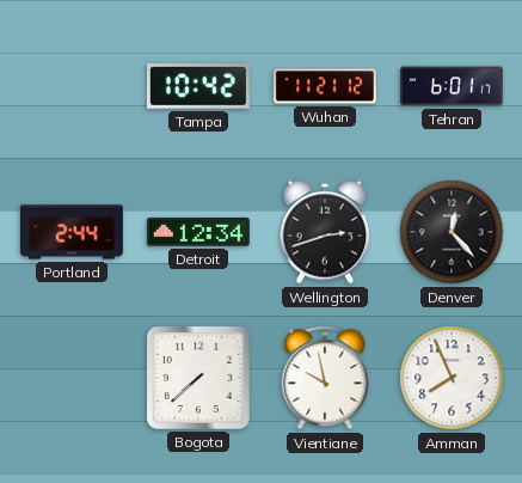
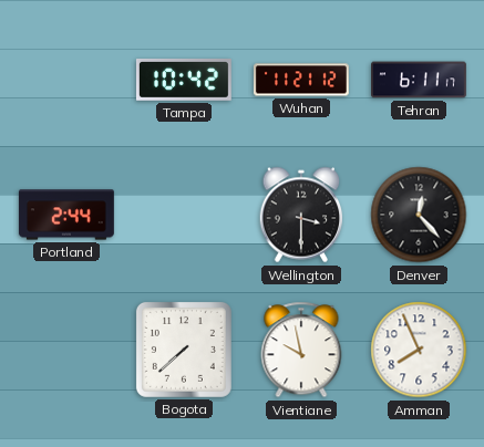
Tehran: 6:01 -> 6:11 (420, 80)
Detroit: 12:34 -> none (198, 232)
Wellington: 2:42 -> 3:30 (301, 215)
